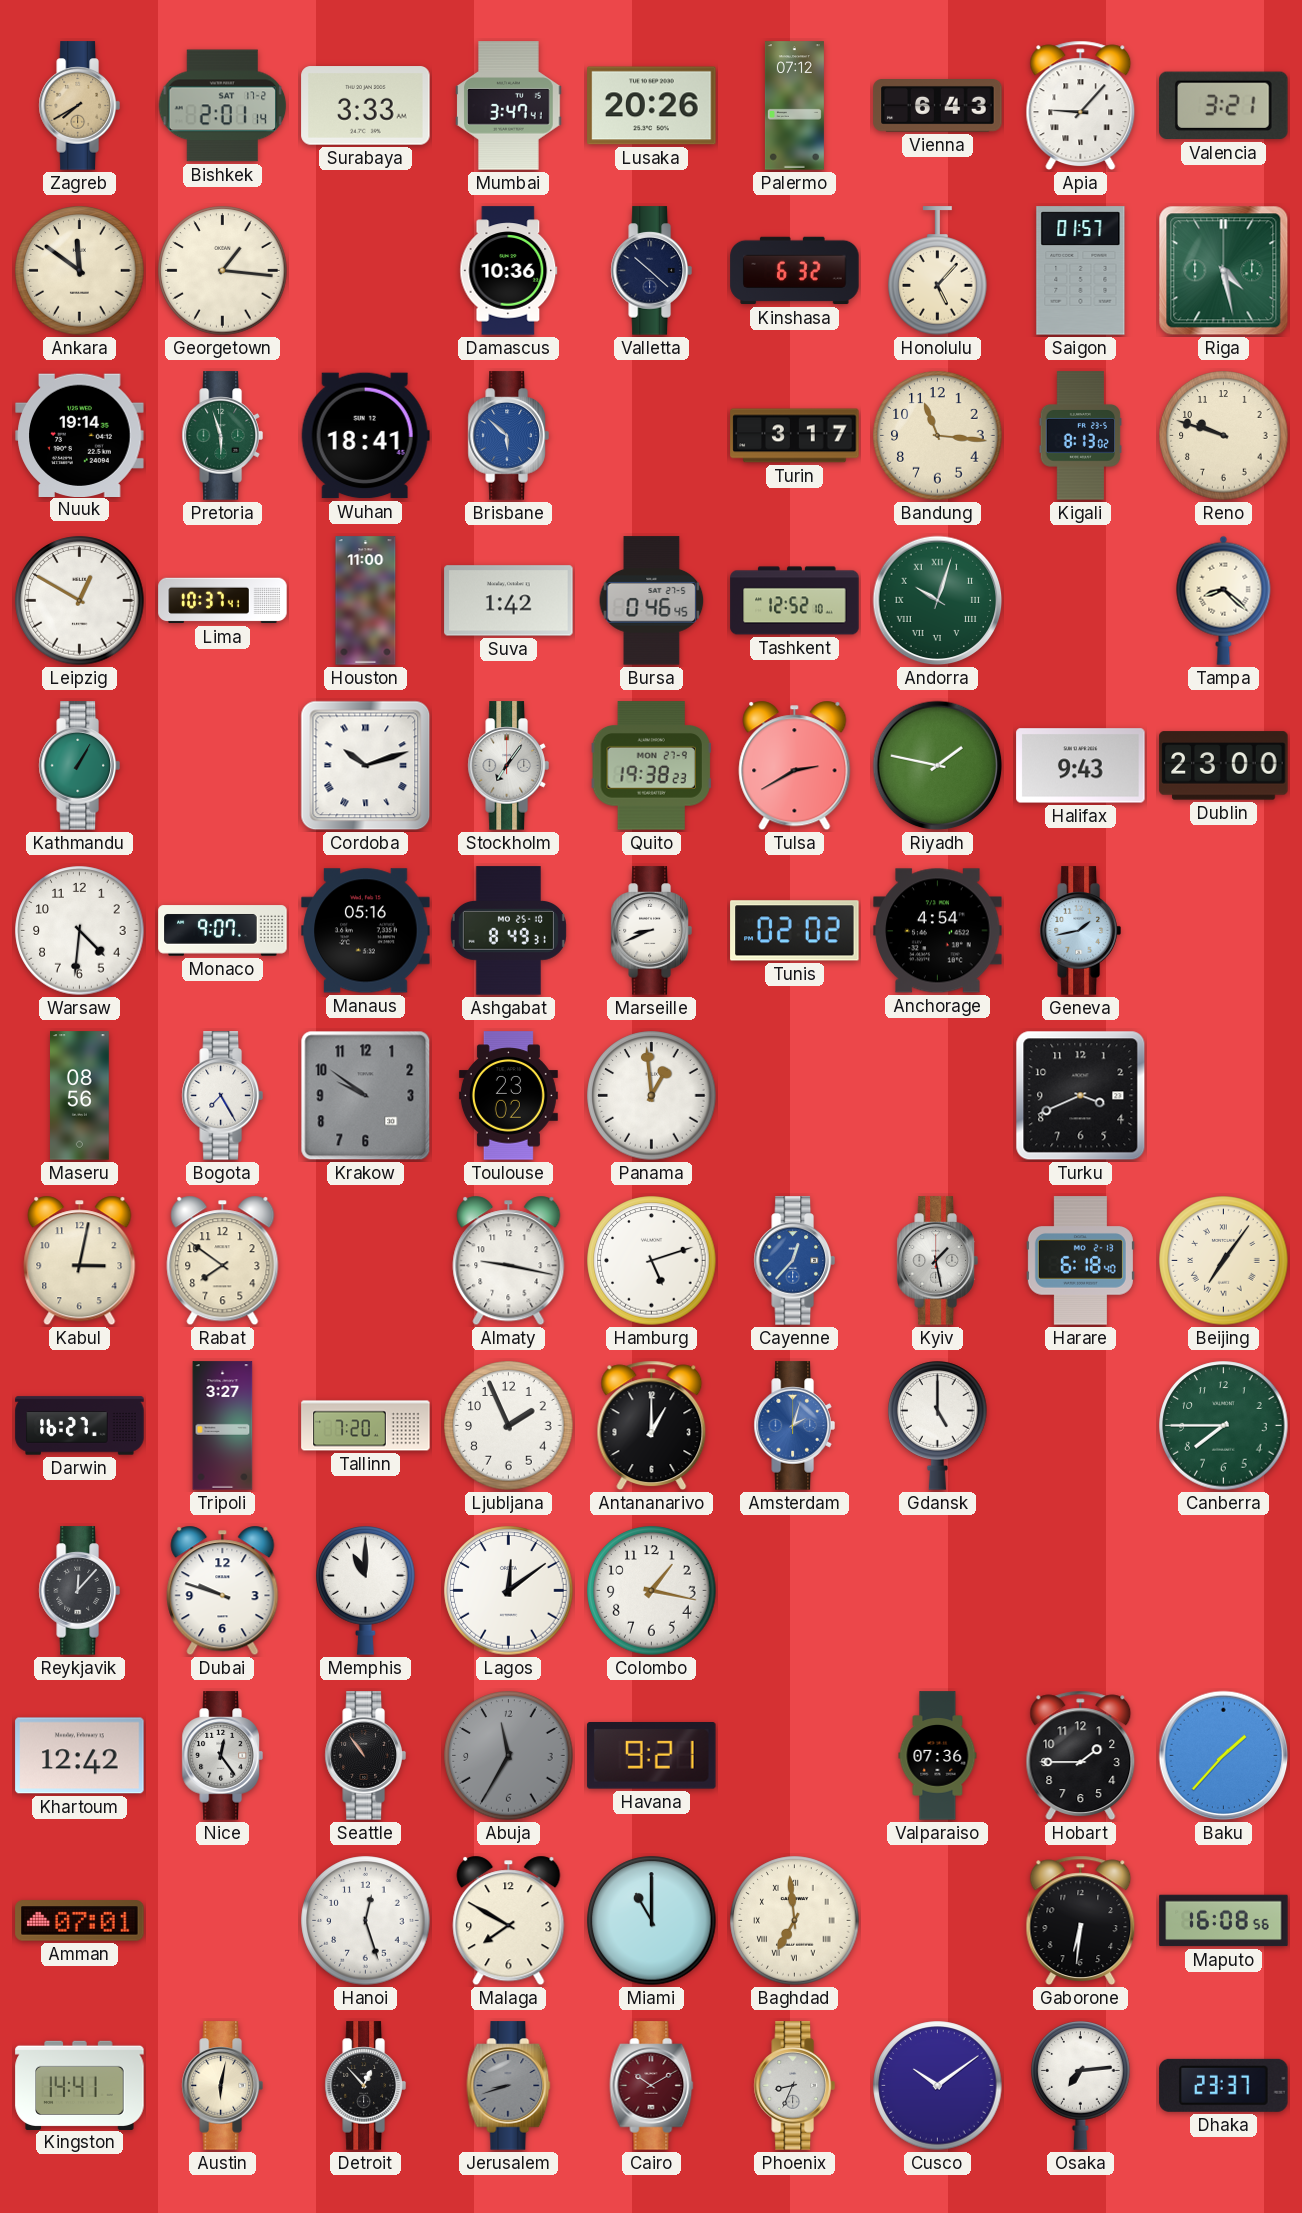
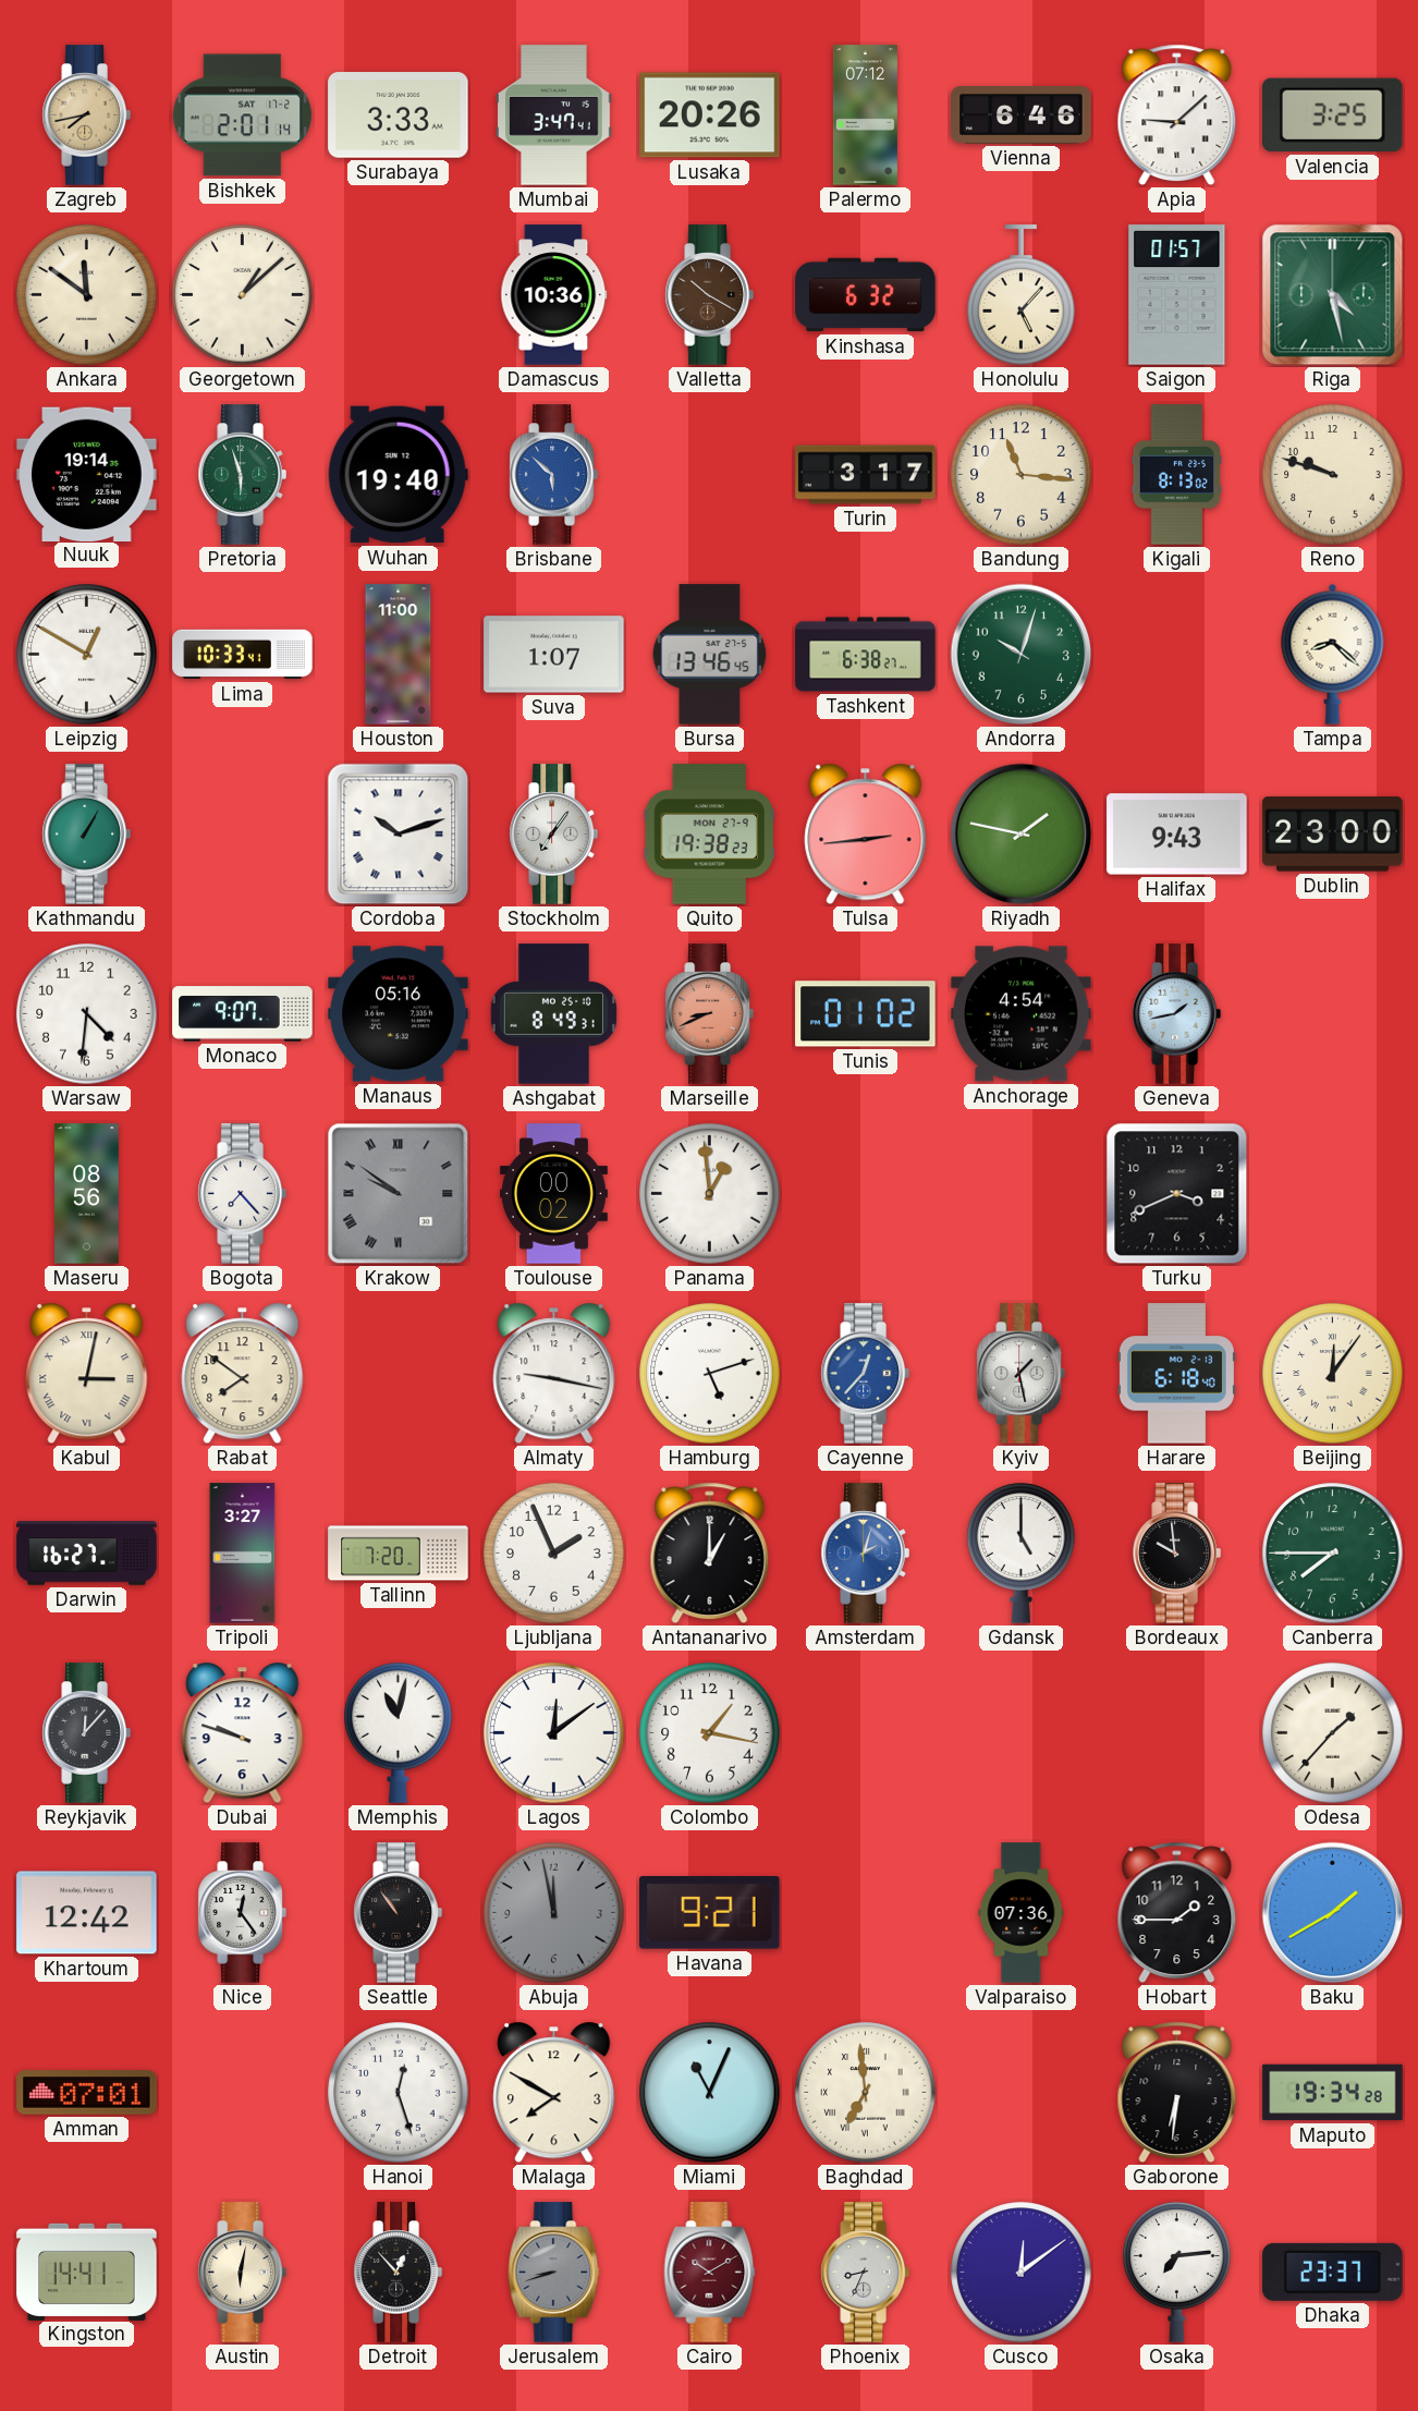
Zagreb: 7:40 -> 7:43 (86, 115)
Vienna: 6:43 -> 6:46 (1022, 115)
Apia: 9:07 -> 9:08 (1177, 115)
Valencia: 3:21 -> 3:25 (1333, 115)
Georgetown: 1:16 -> 1:08 (243, 295)
Valletta: 10:22 -> 10:20 (709, 295)
Valletta dial: navy -> brown (709, 295)
Wuhan: 18:41 -> 19:40 (398, 475)
Lima: 10:37 -> 10:33 (243, 655)
Suva: 1:42 -> 1:07 (554, 655)
Bursa: 0:46 -> 13:46 (710, 655)
Tashkent: 12:52 -> 6:38 (866, 655)
Andorra numerals: Roman -> Arabic (1022, 655)
Tulsa: 2:40 -> 2:44 (866, 835)
Marseille dial: white -> salmon (709, 1014)
Tunis: 02:02 -> 01:02 (866, 1014)
Bogota: 7:25 -> 7:23 (242, 1194)
Krakow numerals: Arabic -> Roman (399, 1194)
Toulouse: 23:02 -> 00:02 (553, 1194)
Kabul numerals: Arabic -> Roman (87, 1374)
Beijing: 7:06 -> 12:06 (1333, 1374)
Bordeaux: none -> 9:59 (1176, 1554)
Memphis: 11:00 -> 11:02 (399, 1733)
Odesa: none -> 1:37 (1333, 1733)
Abuja: 11:35 -> 11:58 (554, 1913)
Baku: 1:37 -> 1:40 (1333, 1913)
Miami: 11:00 -> 11:04 (710, 2093)
Maputo: 16:08 -> 19:34 (1333, 2093)
Cusco: 10:09 -> 12:09 (1022, 2273)
